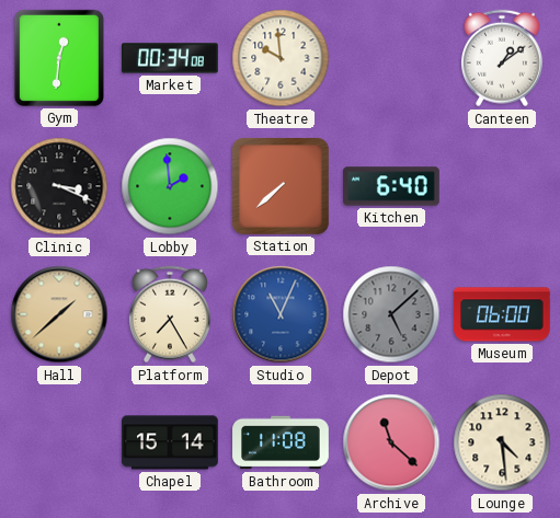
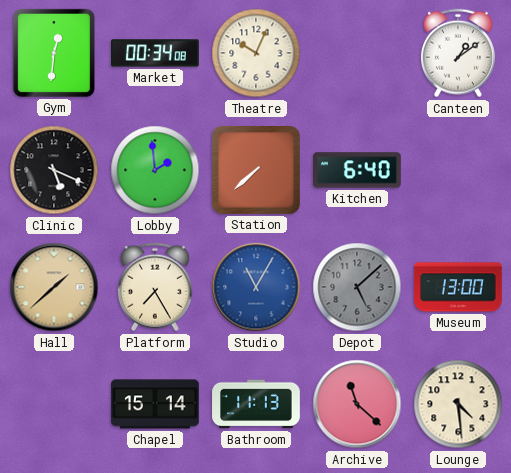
Theatre: 9:59 -> 10:04 (256, 53)
Clinic: 3:19 -> 5:19 (54, 170)
Studio: 11:04 -> 11:05 (256, 287)
Museum: 06:00 -> 13:00 (459, 287)
Bathroom: 11:08 -> 11:13 (256, 404)
